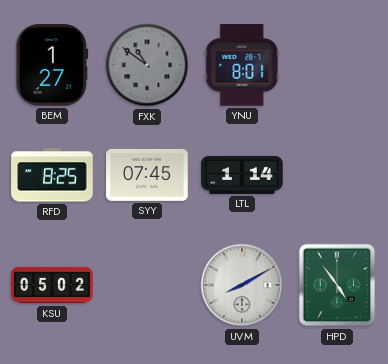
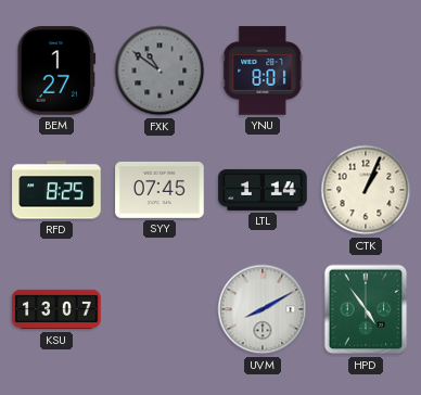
CTK: none -> 1:04 (366, 190)
KSU: 05:02 -> 13:07 (56, 309)
